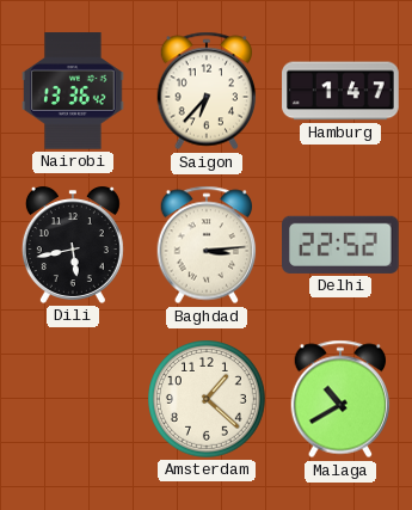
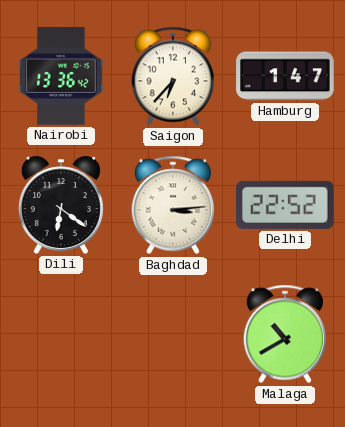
Dili: 5:43 -> 6:21 (61, 205)
Amsterdam: 1:22 -> none (208, 400)
